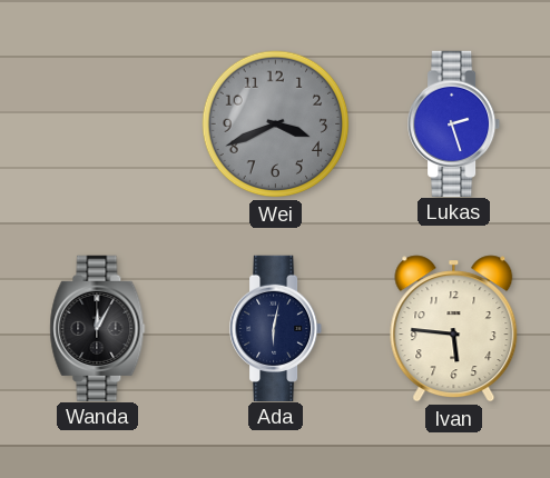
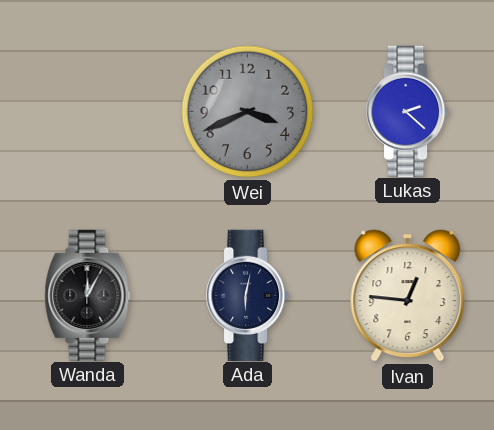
Lukas: 2:27 -> 2:22 (409, 111)
Ivan: 5:46 -> 12:46 (408, 296)
